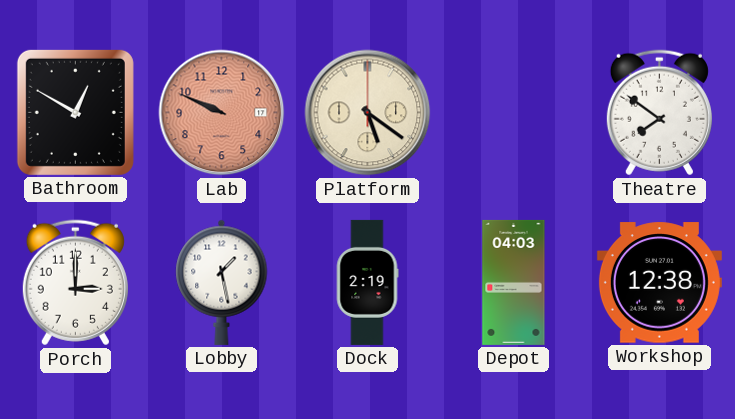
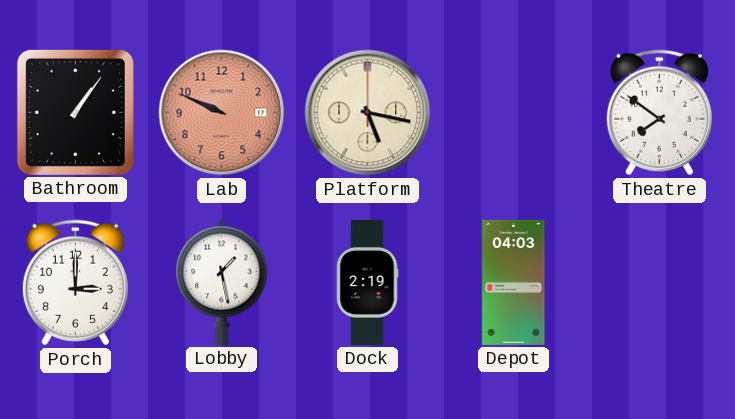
Bathroom: 12:50 -> 1:06 (75, 112)
Platform: 5:21 -> 5:17 (368, 113)
Workshop: 12:38 -> none (659, 283)
